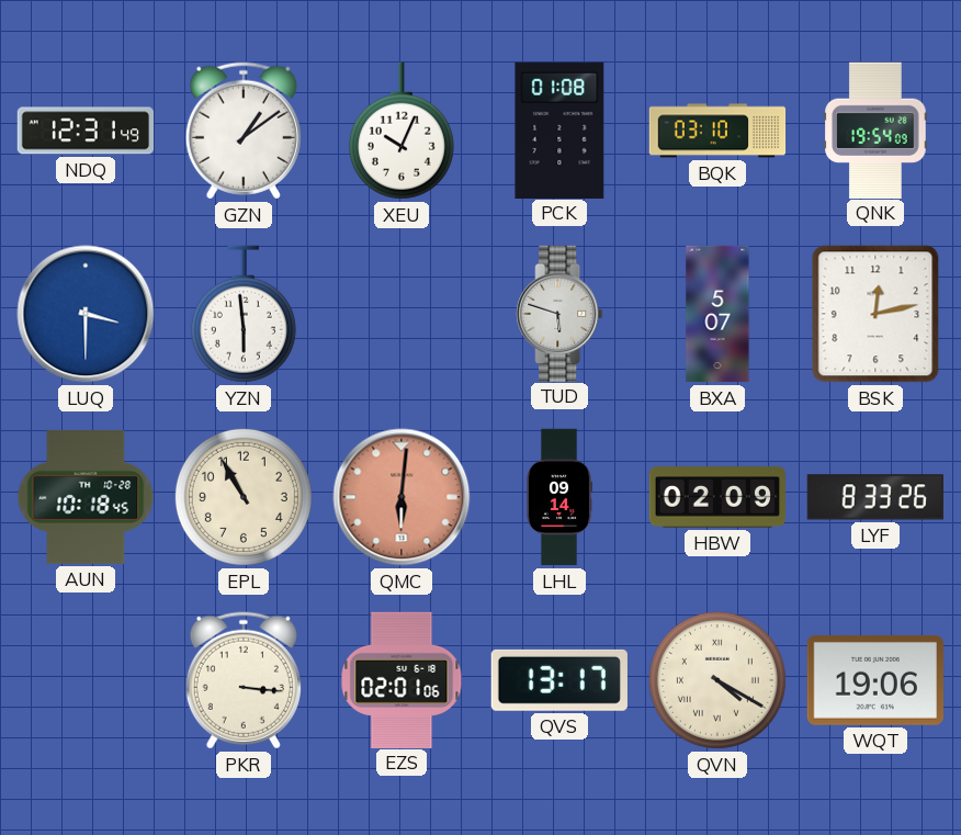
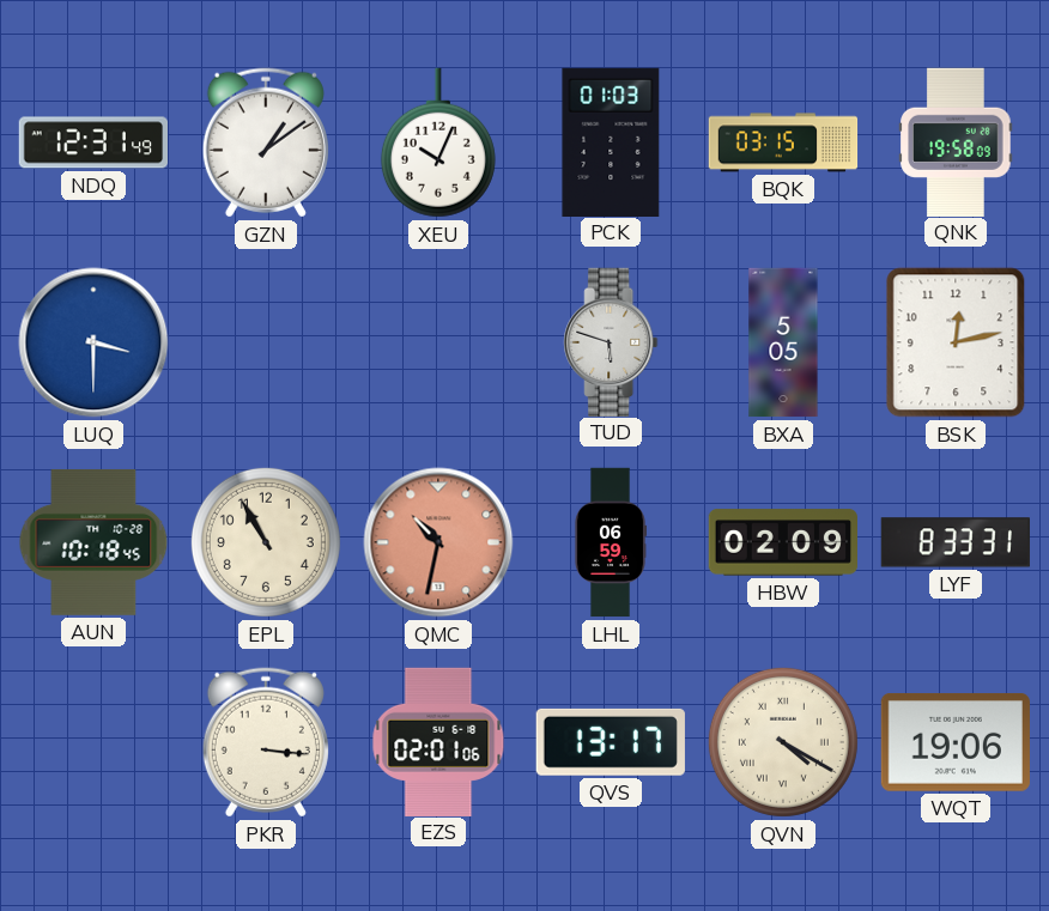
PCK: 01:08 -> 01:03 (611, 141)
BQK: 03:10 -> 03:15 (783, 142)
QNK: 19:54 -> 19:58 (956, 141)
YZN: 5:59 -> none (244, 314)
BXA: 5:07 -> 5:05 (783, 342)
QMC: 6:01 -> 10:32 (438, 542)
LHL: 09:14 -> 06:59 (610, 542)
LYF: 8:33:26 -> 8:33:31 (956, 542)
